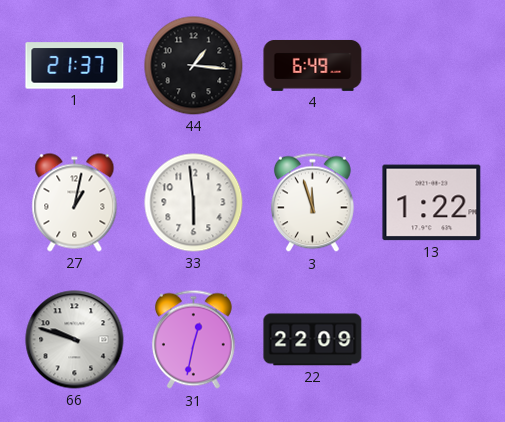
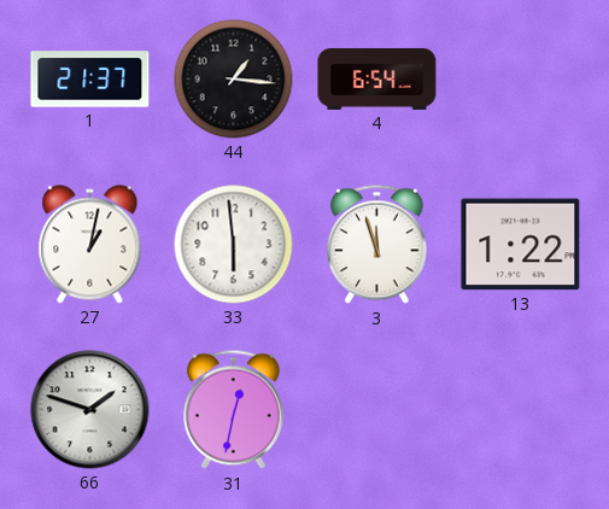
4: 6:49 -> 6:54 (377, 78)
66: 9:48 -> 1:48 (90, 410)
22: 22:09 -> none (313, 340)
